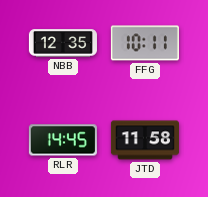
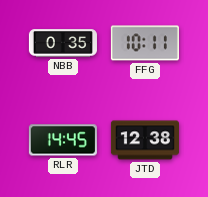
NBB: 12:35 -> 0:35 (63, 43)
JTD: 11:58 -> 12:38 (145, 140)
